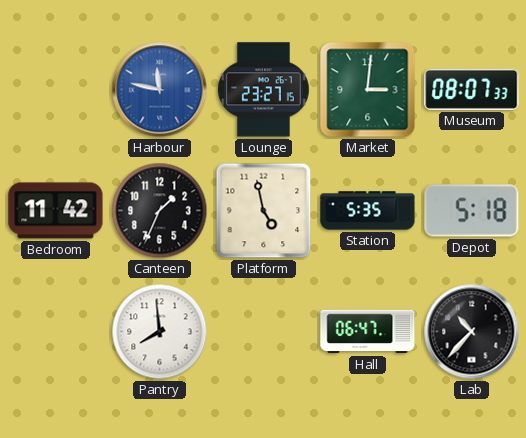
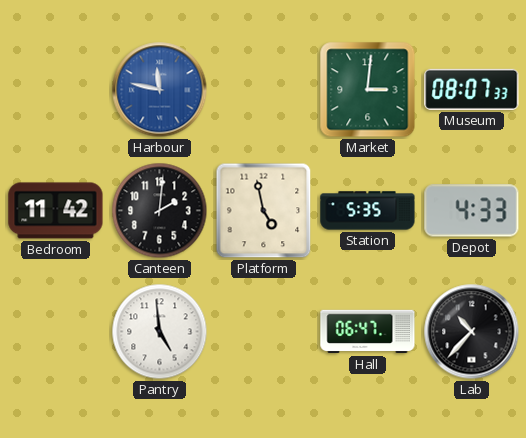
Lounge: 23:27 -> none (264, 90)
Canteen: 1:34 -> 2:01 (160, 211)
Depot: 5:18 -> 4:33 (472, 211)
Pantry: 7:59 -> 4:59 (160, 332)
